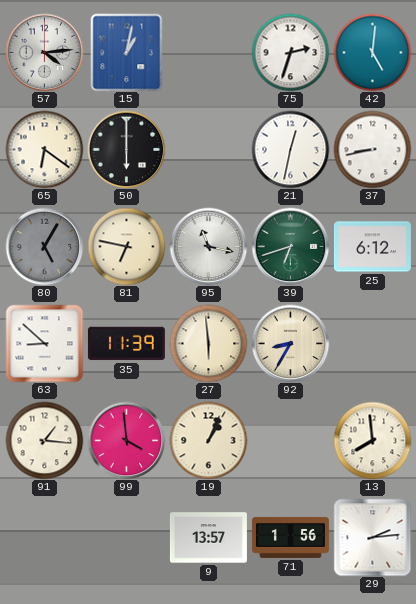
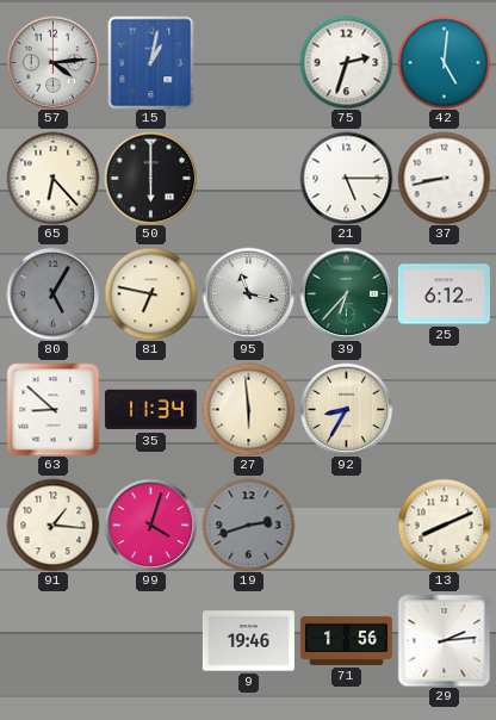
65: 6:21 -> 6:23 (52, 178)
21: 12:32 -> 5:15 (346, 178)
39: 6:42 -> 6:37 (346, 293)
35: 11:39 -> 11:34 (150, 410)
99: 3:59 -> 4:03 (150, 525)
19: 1:04 -> 2:42 (248, 525)
19 dial: cream -> grey (248, 525)
13: 7:59 -> 8:11 (444, 525)
9: 13:57 -> 19:46 (248, 641)
